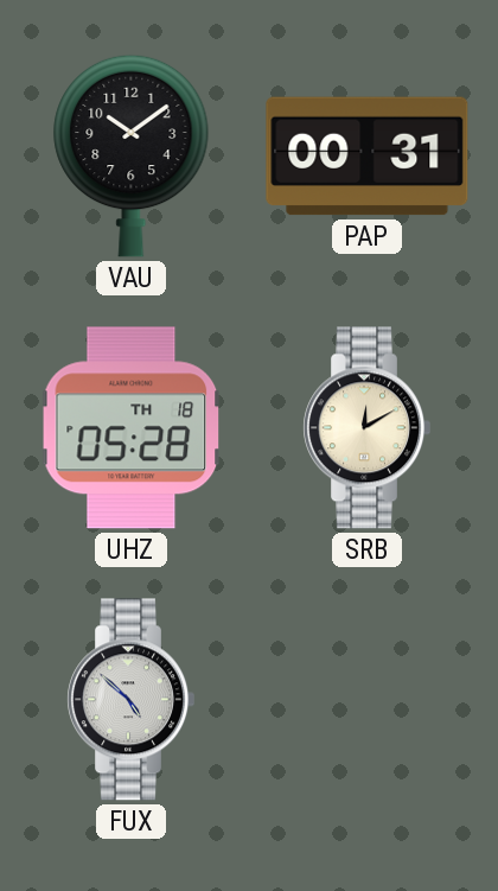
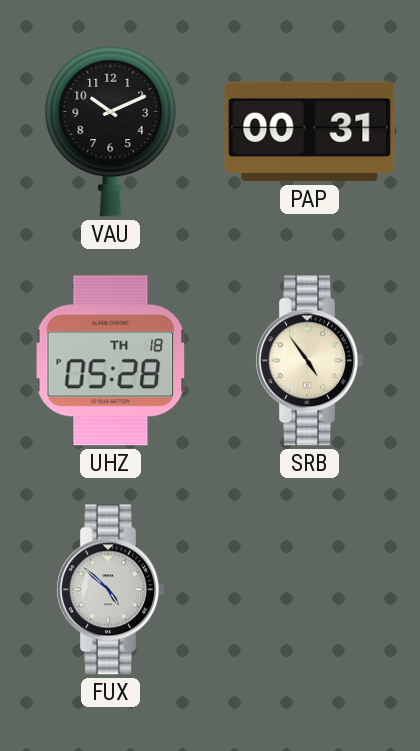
VAU: 10:09 -> 10:11 (111, 131)
SRB: 12:10 -> 4:54 (309, 361)
